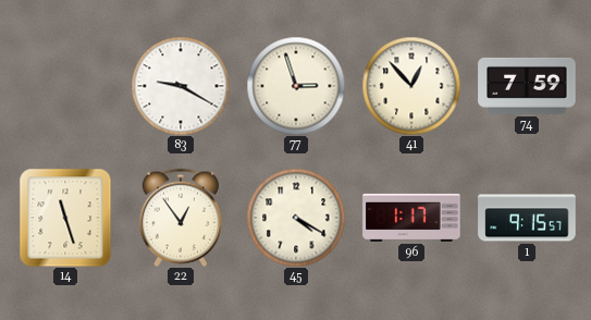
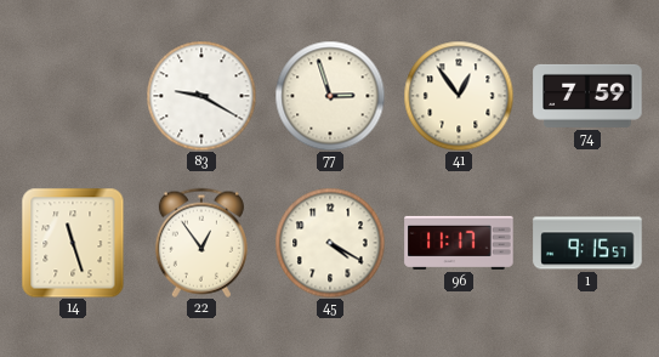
41: 12:53 -> 12:54 (459, 96)
96: 1:17 -> 11:17 (459, 243)
